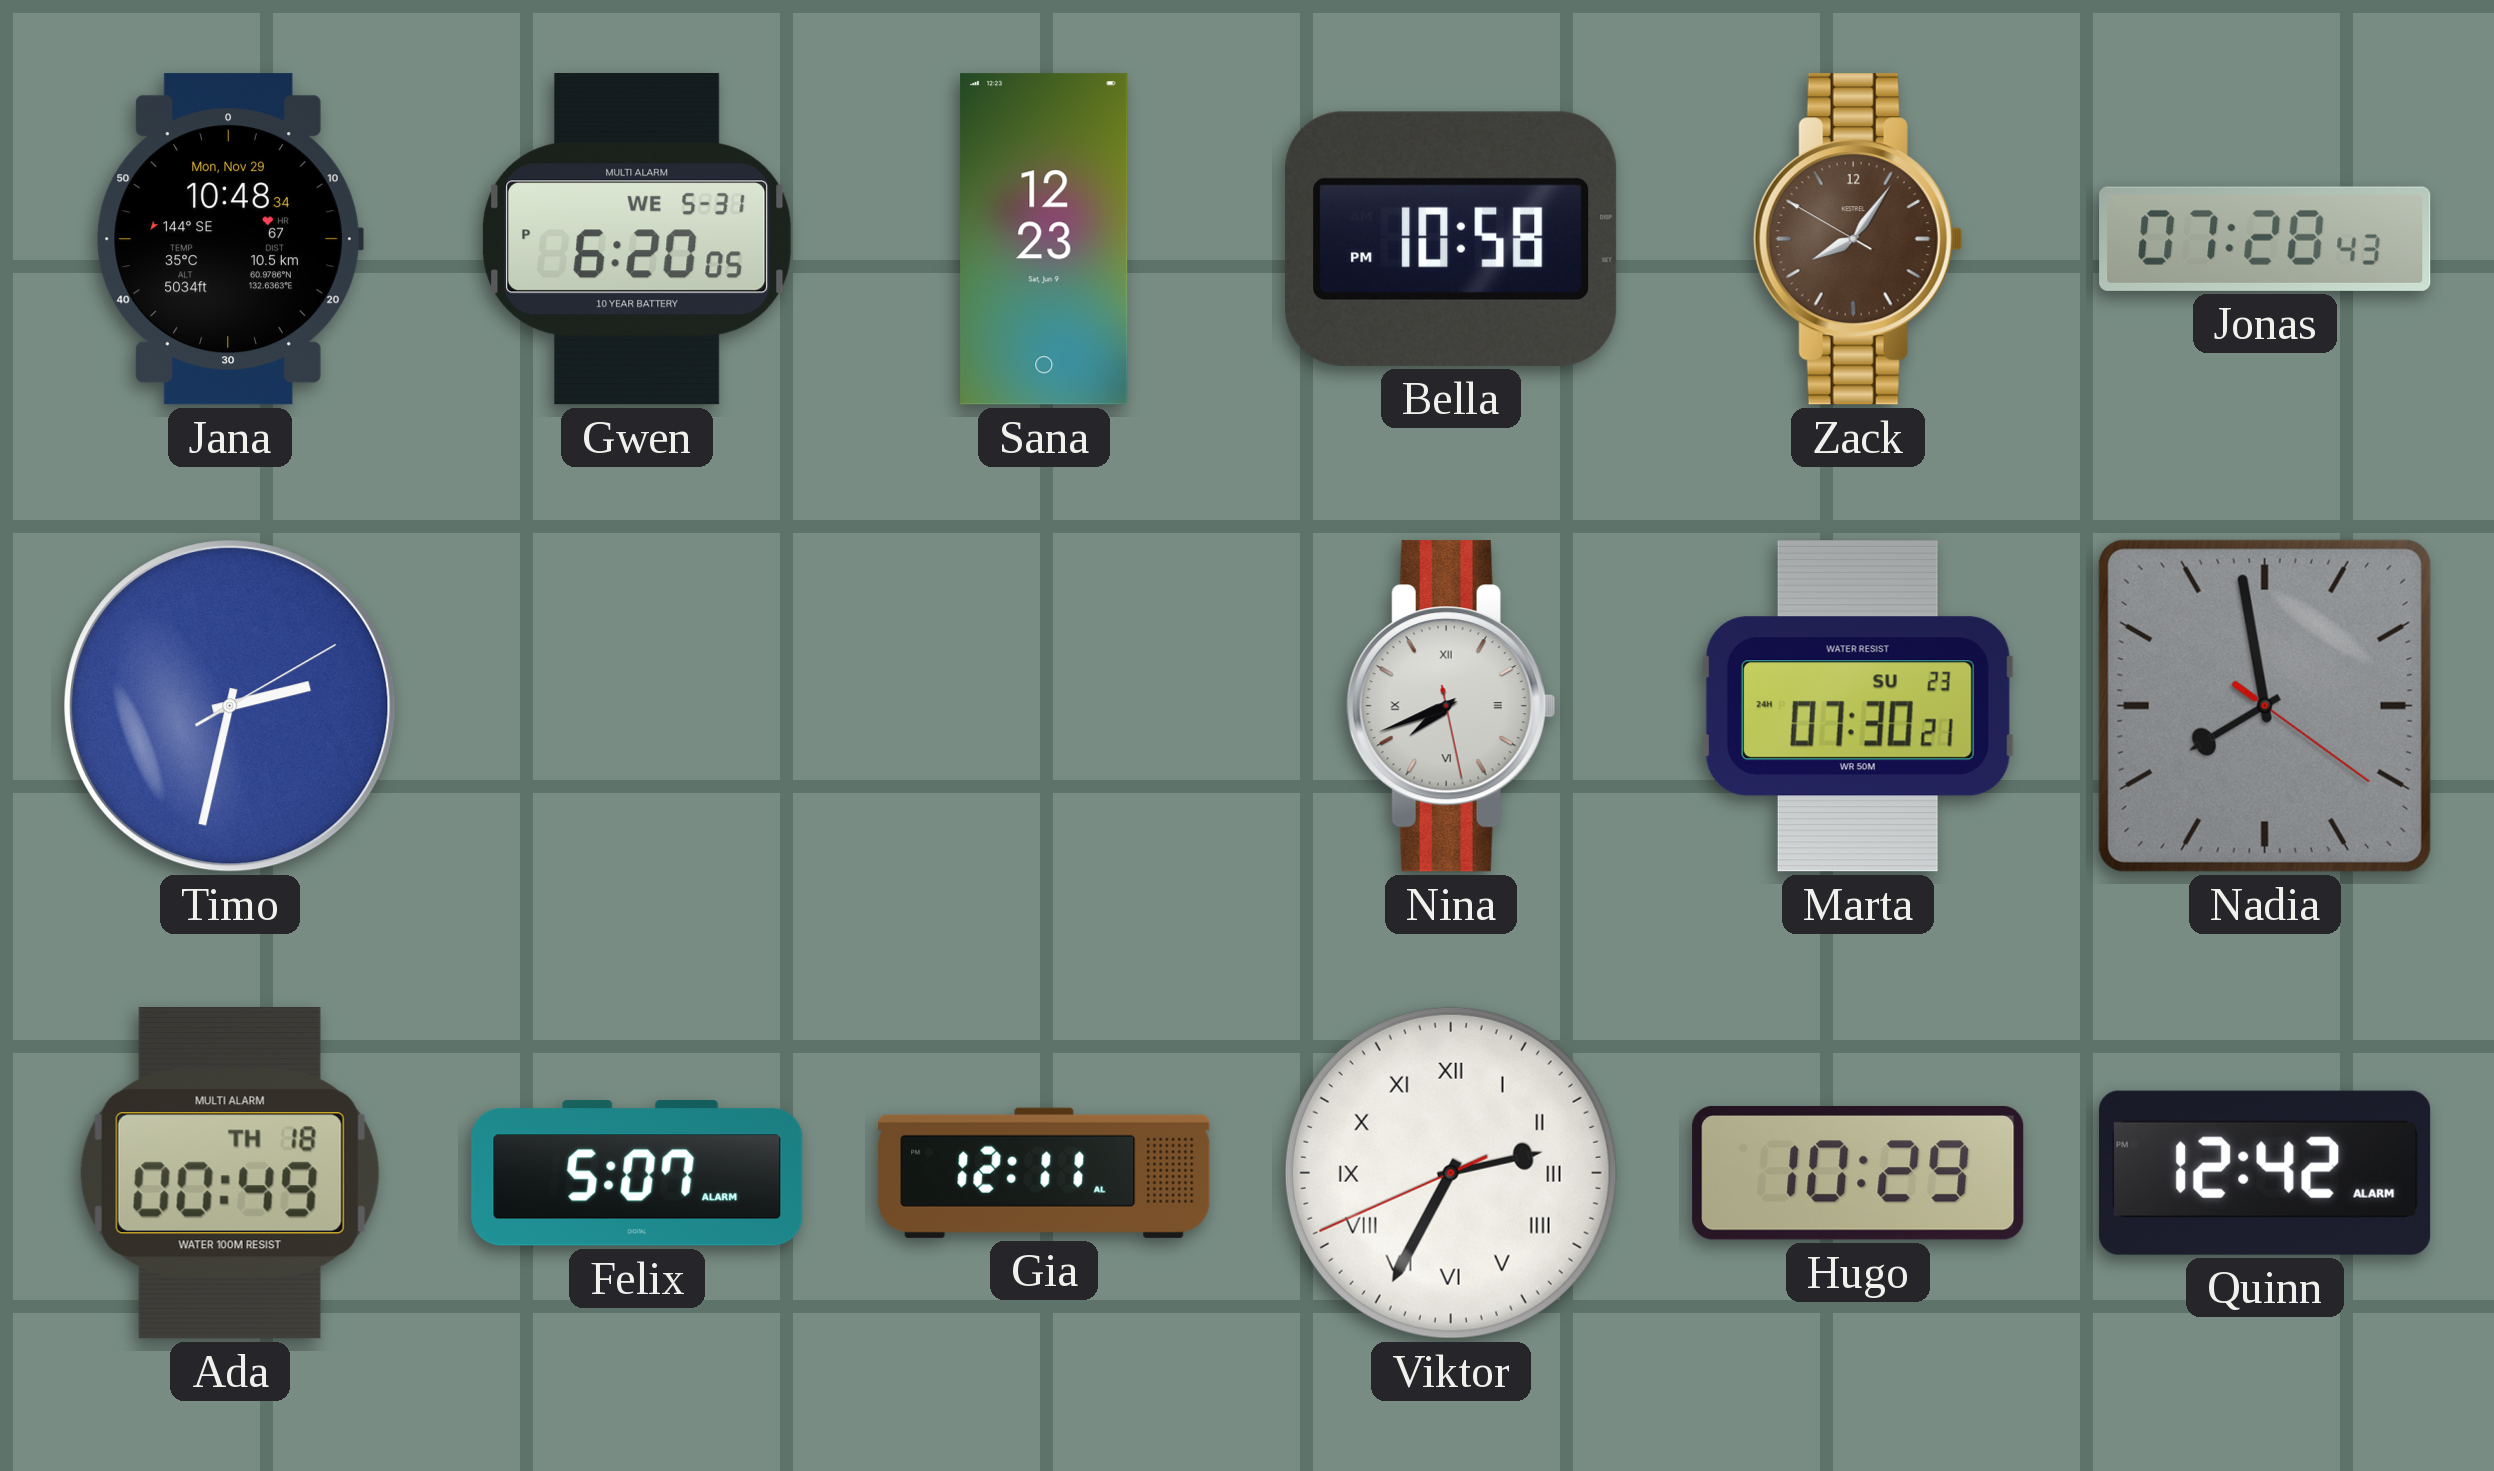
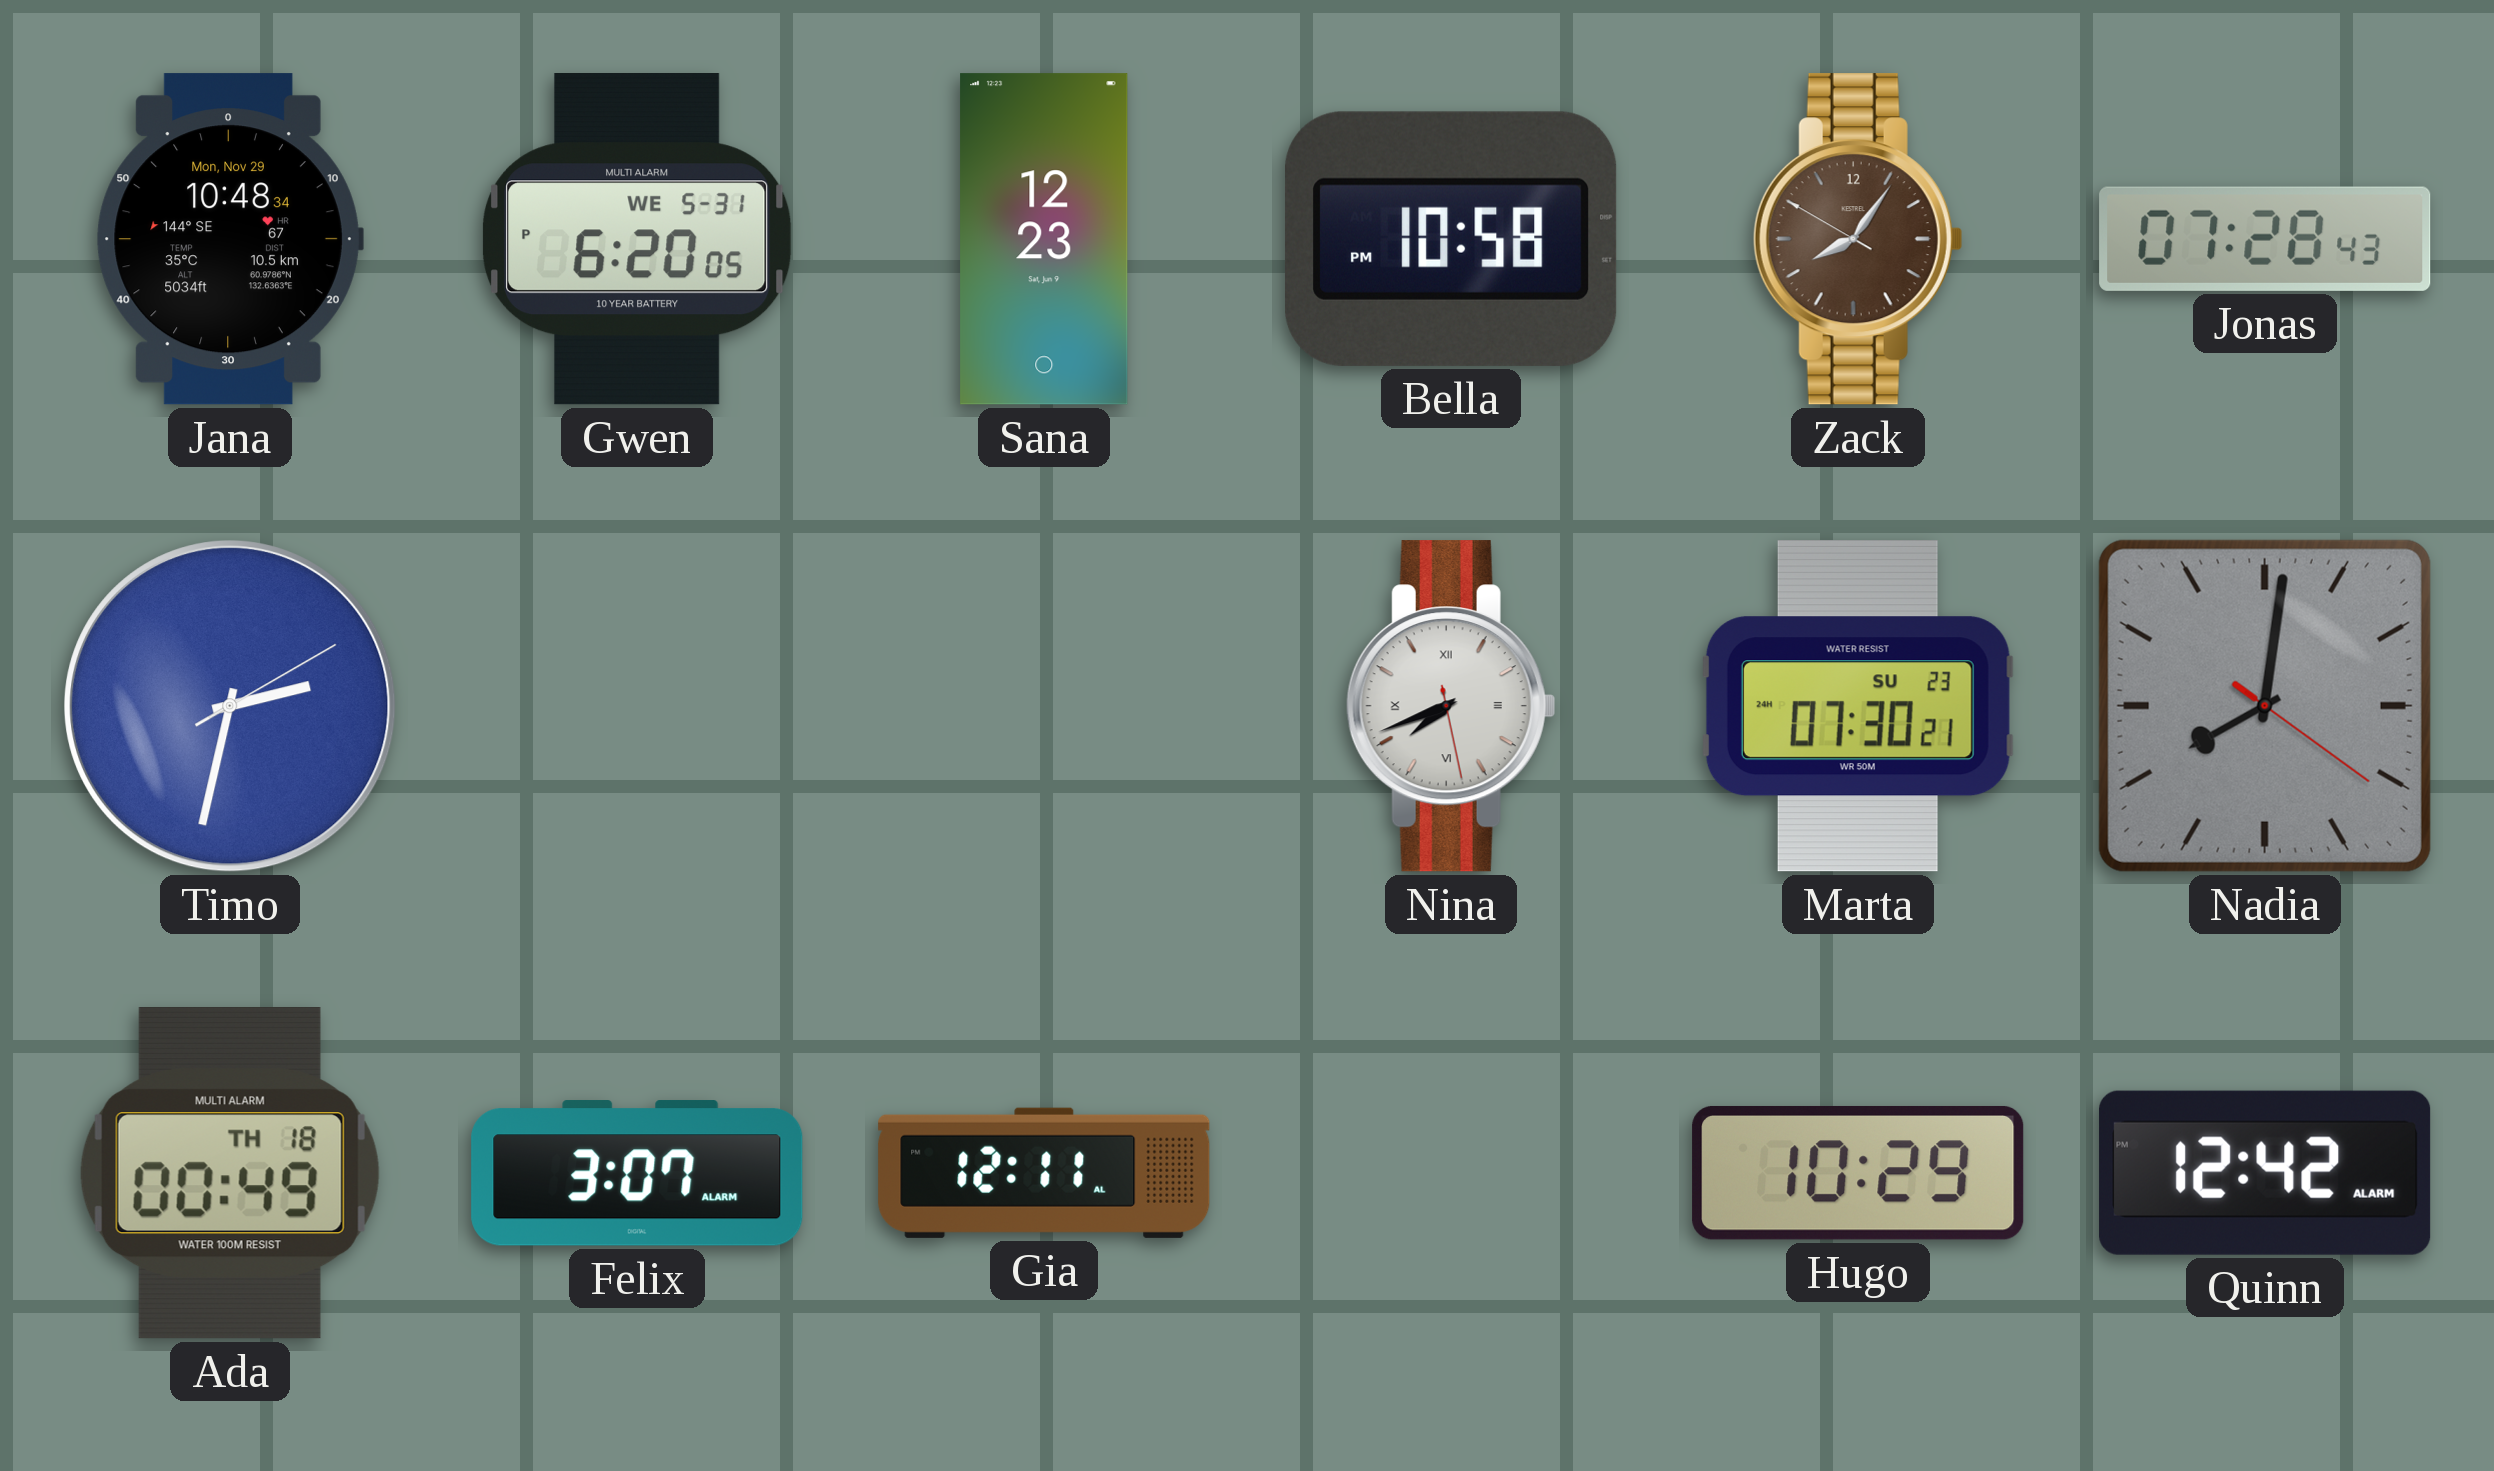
Nadia: 7:58 -> 8:01 (2265, 706)
Felix: 5:07 -> 3:07 (637, 1173)
Viktor: 2:34 -> none (1451, 1173)
